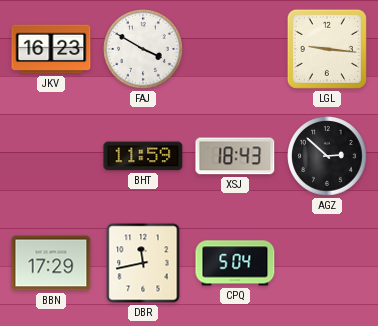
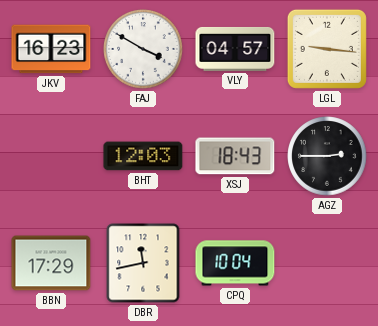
VLY: none -> 04:57 (235, 49)
BHT: 11:59 -> 12:03 (143, 156)
AGZ: 2:52 -> 2:45 (327, 156)
CPQ: 5:04 -> 10:04 (235, 263)
